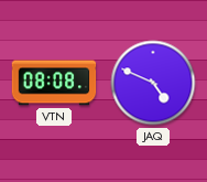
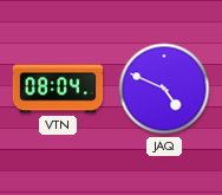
VTN: 08:08 -> 08:04 (58, 89)
